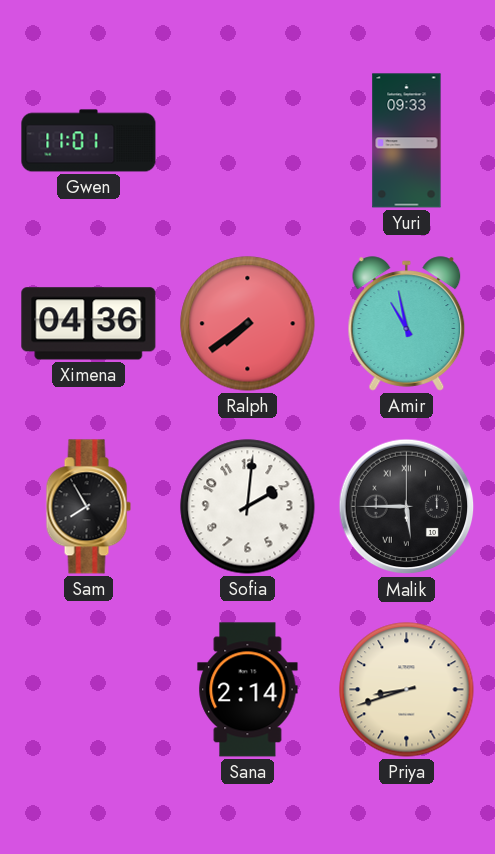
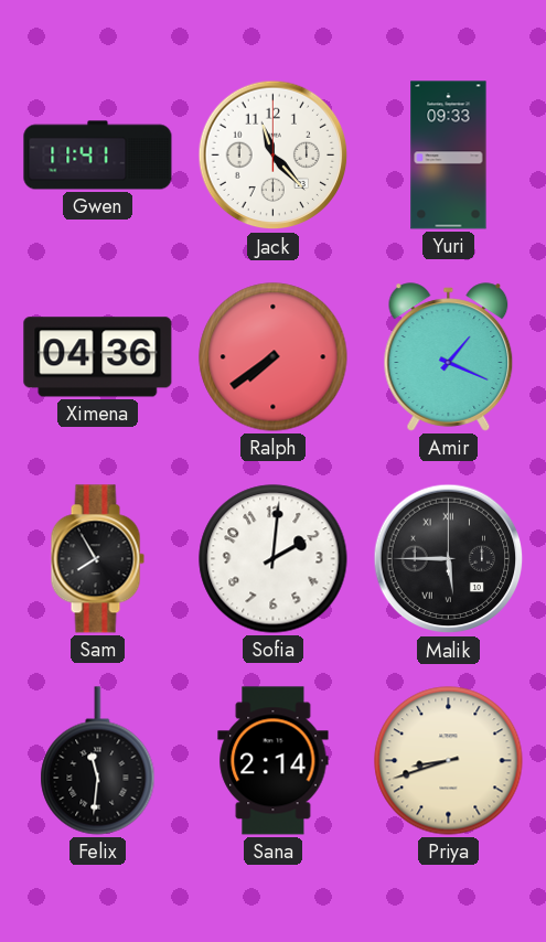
Gwen: 11:01 -> 11:41 (98, 156)
Jack: none -> 11:23 (274, 156)
Amir: 10:58 -> 1:19 (449, 357)
Felix: none -> 11:31 (98, 761)
